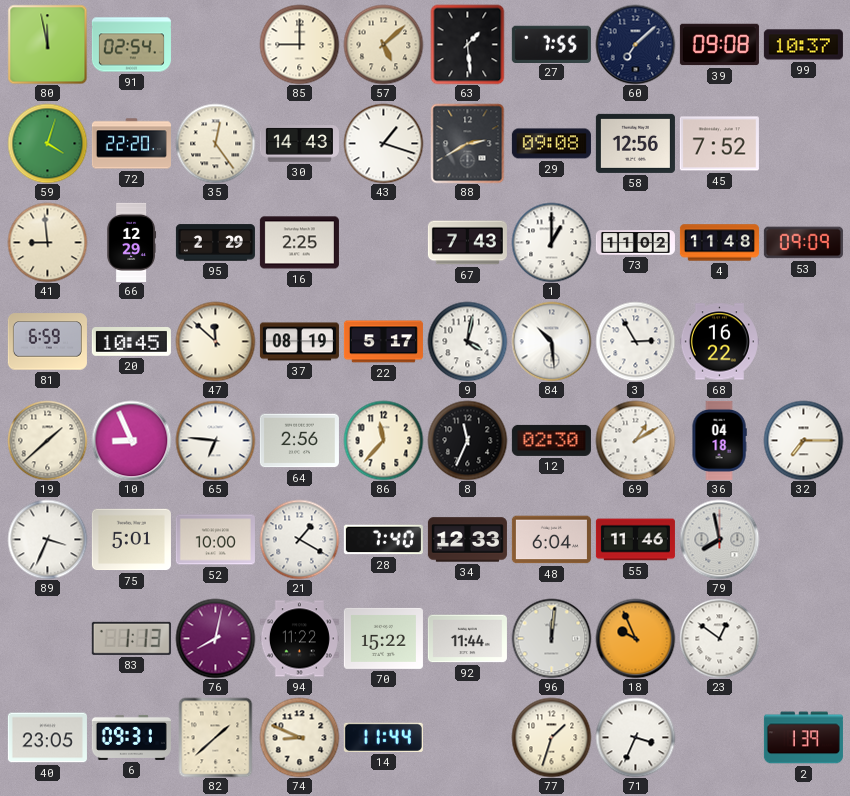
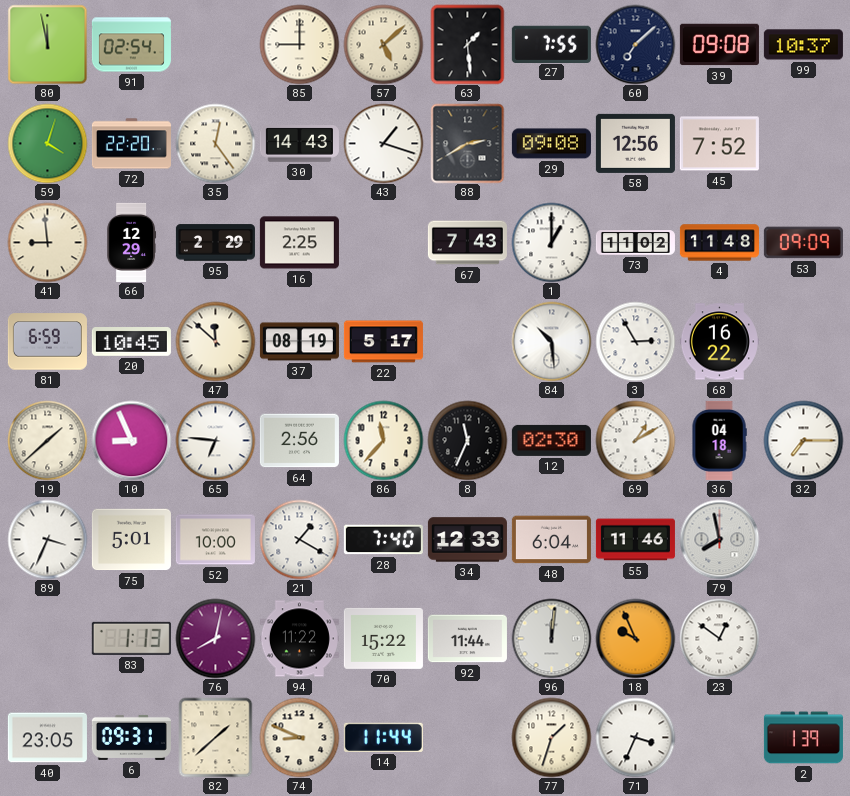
9: 4:02 -> none (467, 341)
